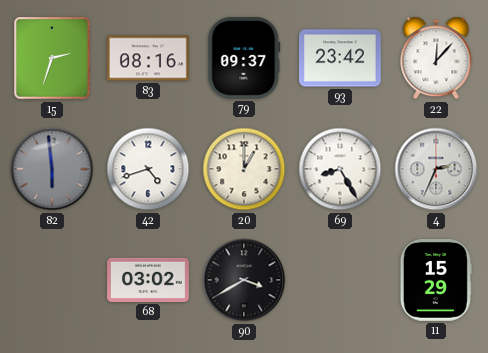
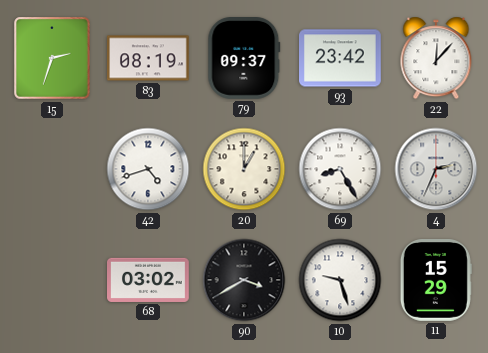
83: 08:16 -> 08:19 (149, 58)
82: 5:59 -> none (52, 169)
10: none -> 9:27 (340, 280)
